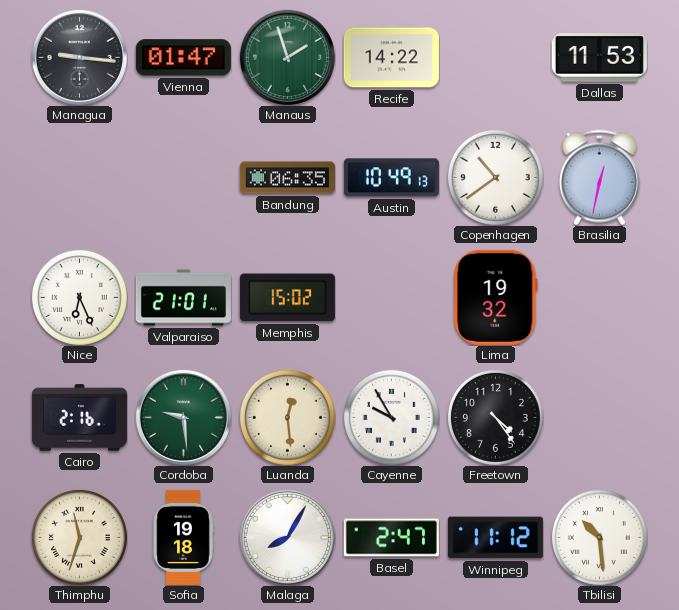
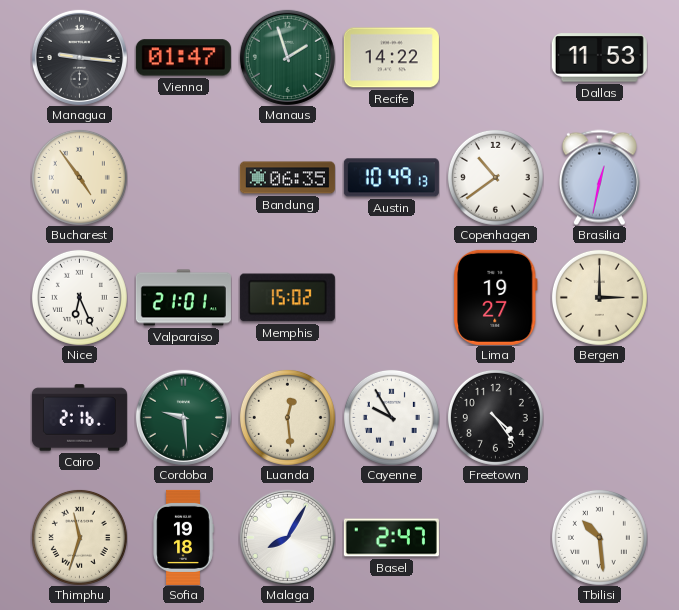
Bucharest: none -> 4:54 (79, 177)
Lima: 19:32 -> 19:27 (495, 297)
Bergen: none -> 3:00 (599, 297)
Winnipeg: 11:12 -> none (495, 538)
